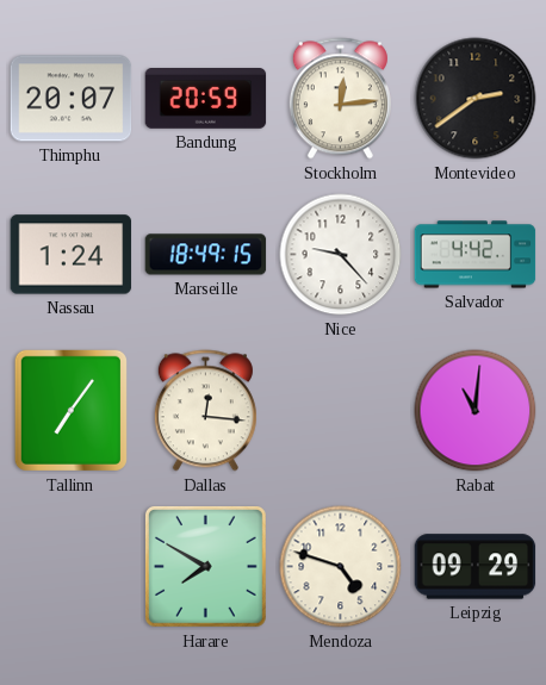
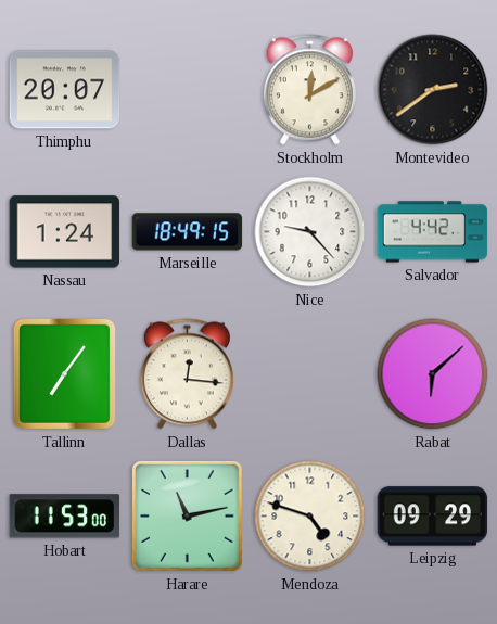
Bandung: 20:59 -> none (206, 99)
Stockholm: 12:14 -> 12:10 (309, 90)
Rabat: 11:01 -> 6:08 (433, 374)
Hobart: none -> 11:53 (65, 517)
Harare: 7:50 -> 11:13 (187, 515)
